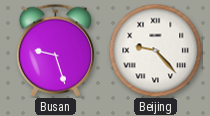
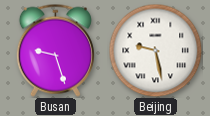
Beijing: 9:23 -> 9:28 (155, 50)
